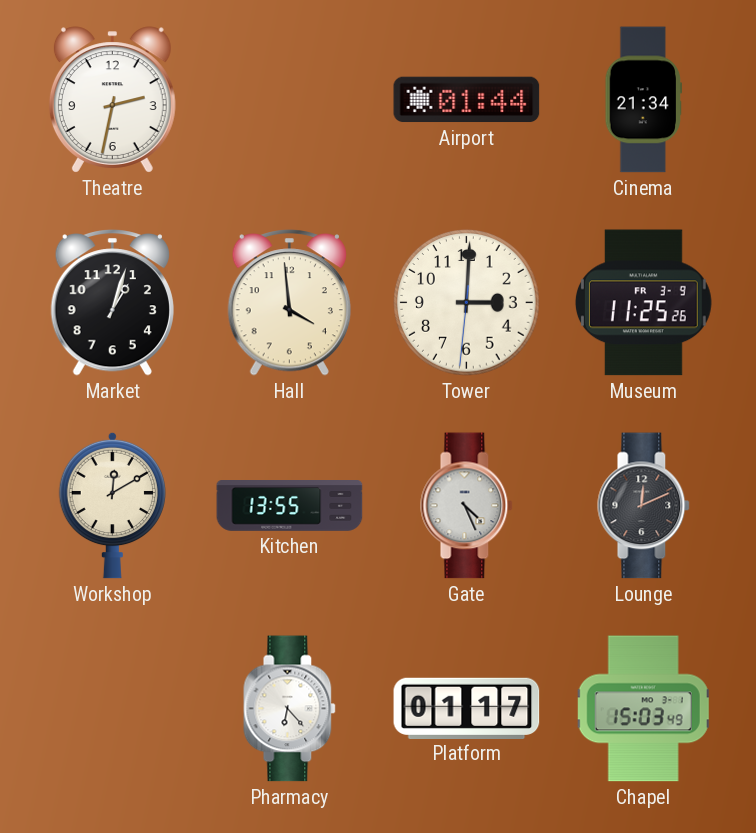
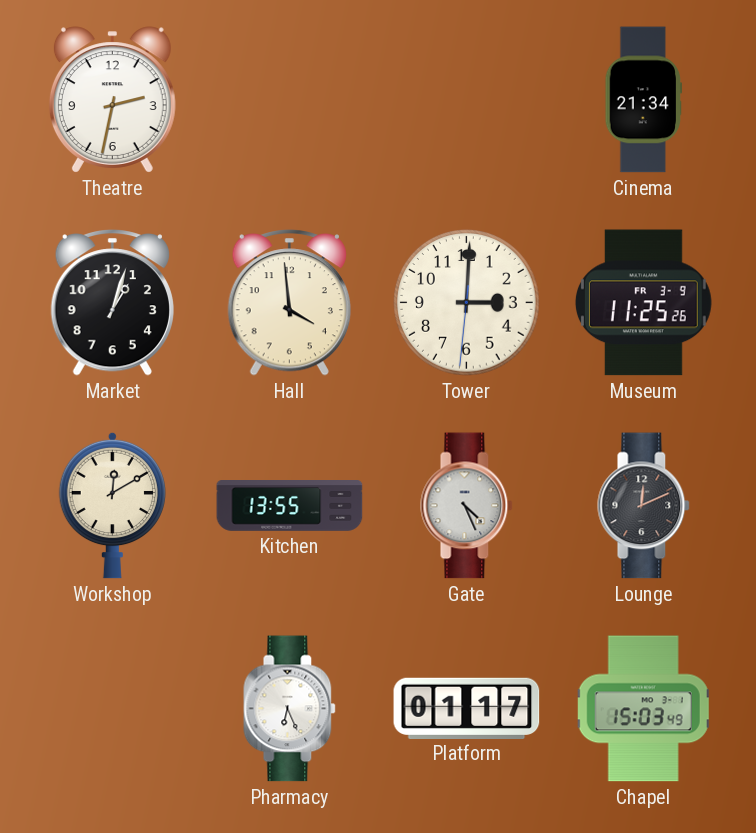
Airport: 01:44 -> none (467, 100)
Pharmacy: 6:23 -> 6:26 (290, 709)
